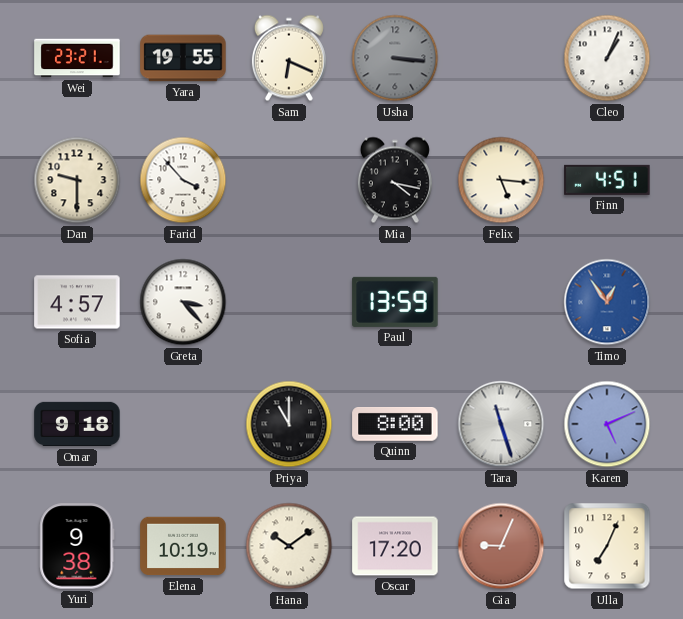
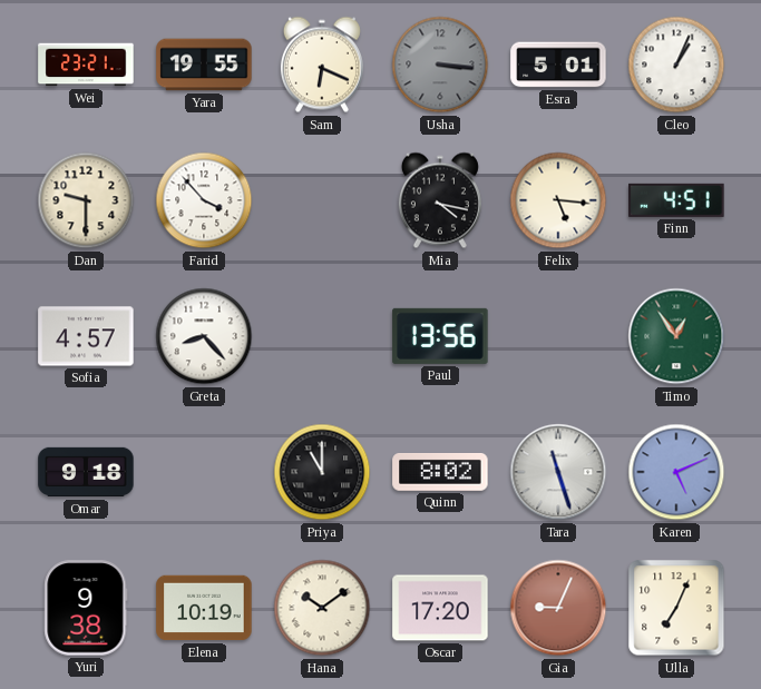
Esra: none -> 5:01 (558, 65)
Greta: 3:23 -> 8:23 (204, 336)
Paul: 13:59 -> 13:56 (440, 336)
Timo dial: blue -> green (676, 336)
Quinn: 8:00 -> 8:02 (440, 473)
